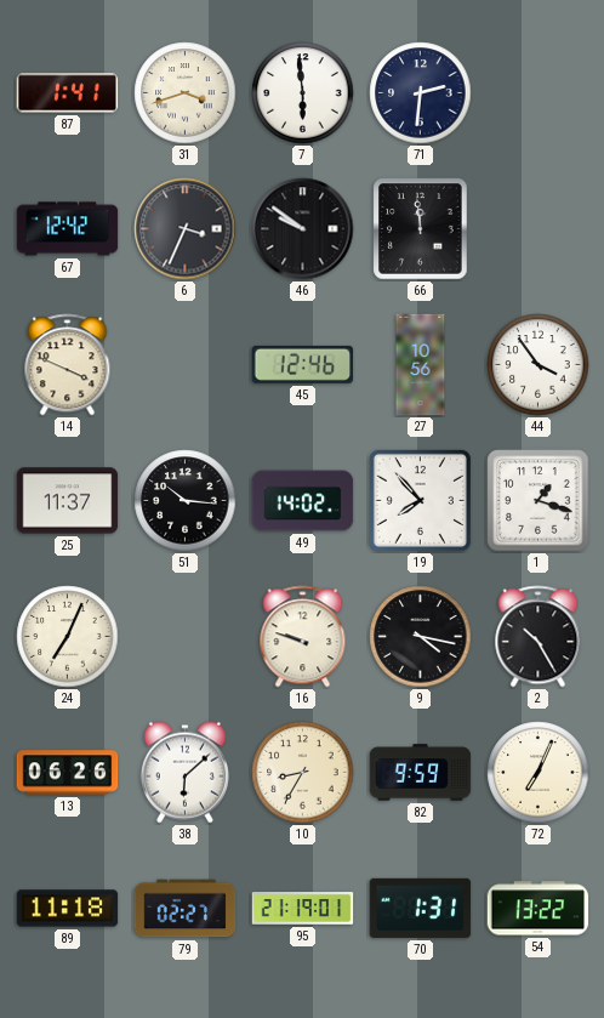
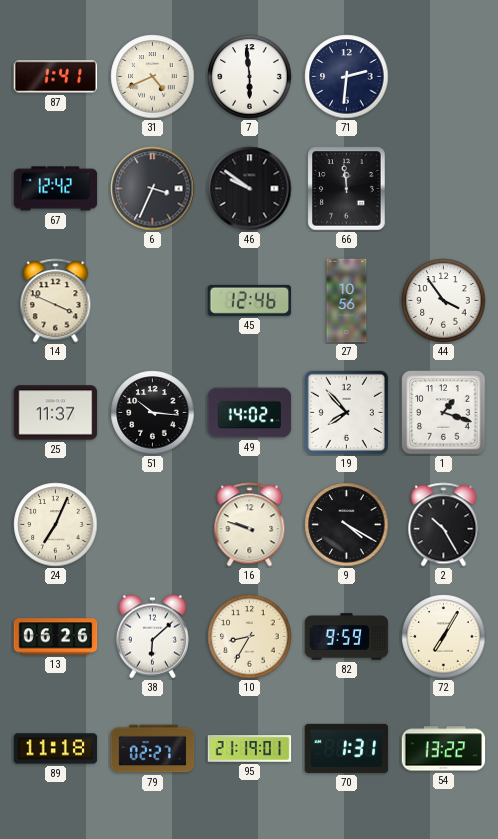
31: 3:42 -> 4:41 (153, 77)
9: 4:17 -> 4:20 (347, 525)
72: 7:04 -> 7:05 (444, 637)
